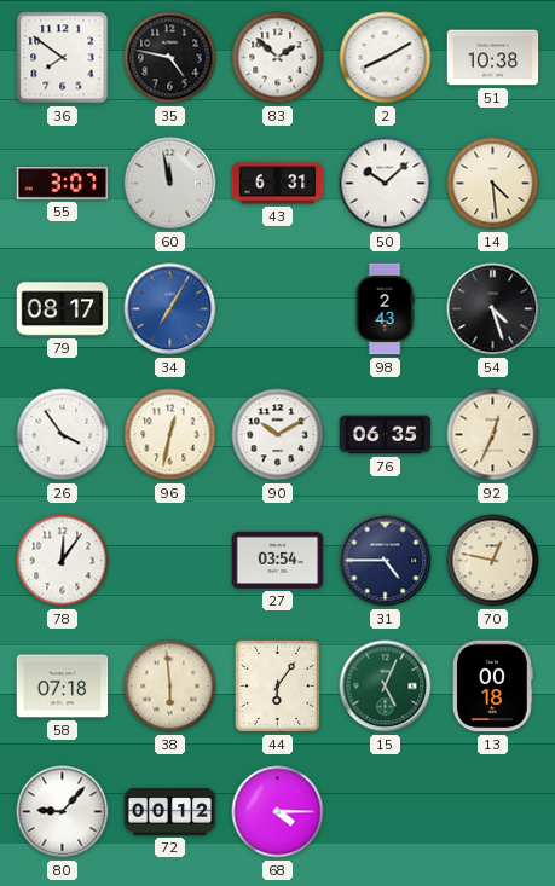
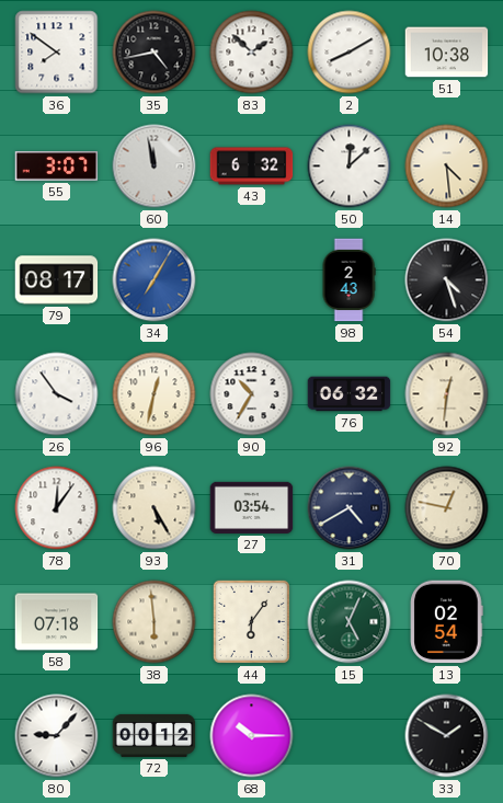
35: 4:47 -> 4:43 (155, 53)
43: 6:31 -> 6:32 (252, 167)
50: 10:08 -> 12:08 (350, 167)
90: 10:10 -> 10:35 (252, 394)
76: 06:35 -> 06:32 (350, 394)
92: 12:34 -> 12:31 (447, 394)
93: none -> 5:25 (155, 508)
31: 4:45 -> 4:40 (350, 508)
13: 00:18 -> 02:54 (447, 622)
68: 4:15 -> 10:15 (252, 736)
33: none -> 1:50 (447, 736)
